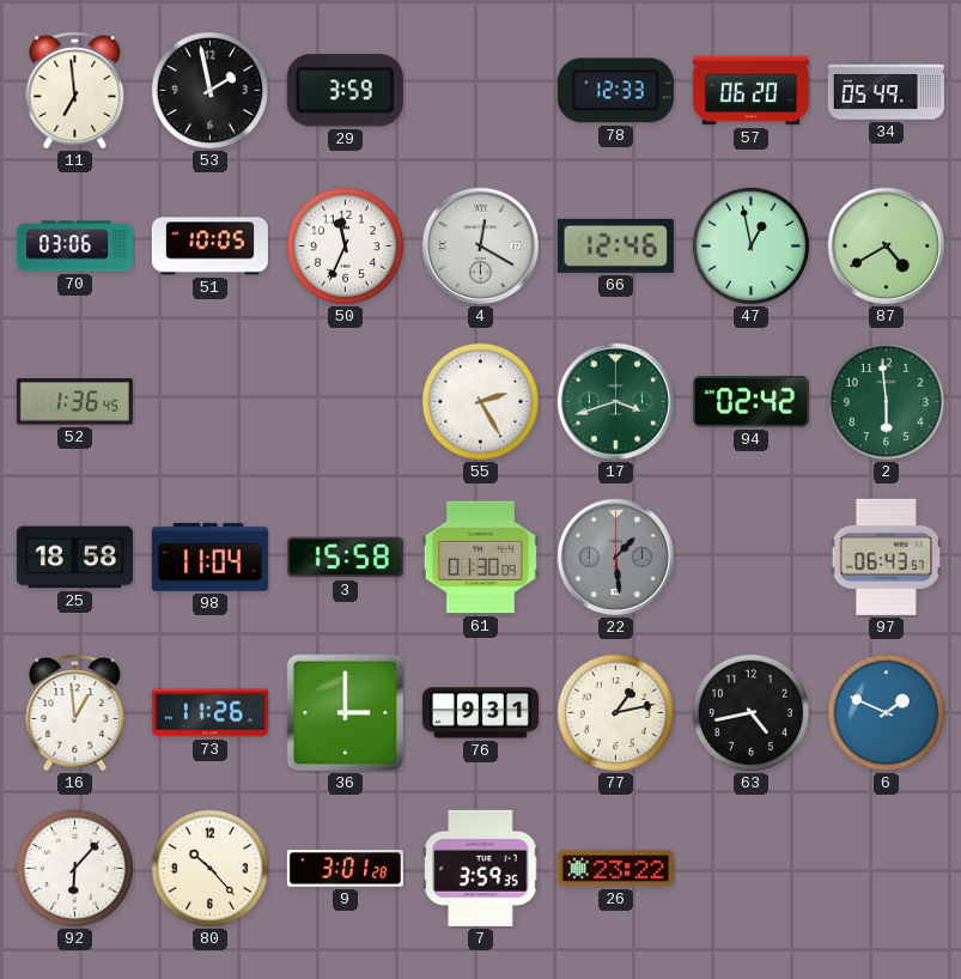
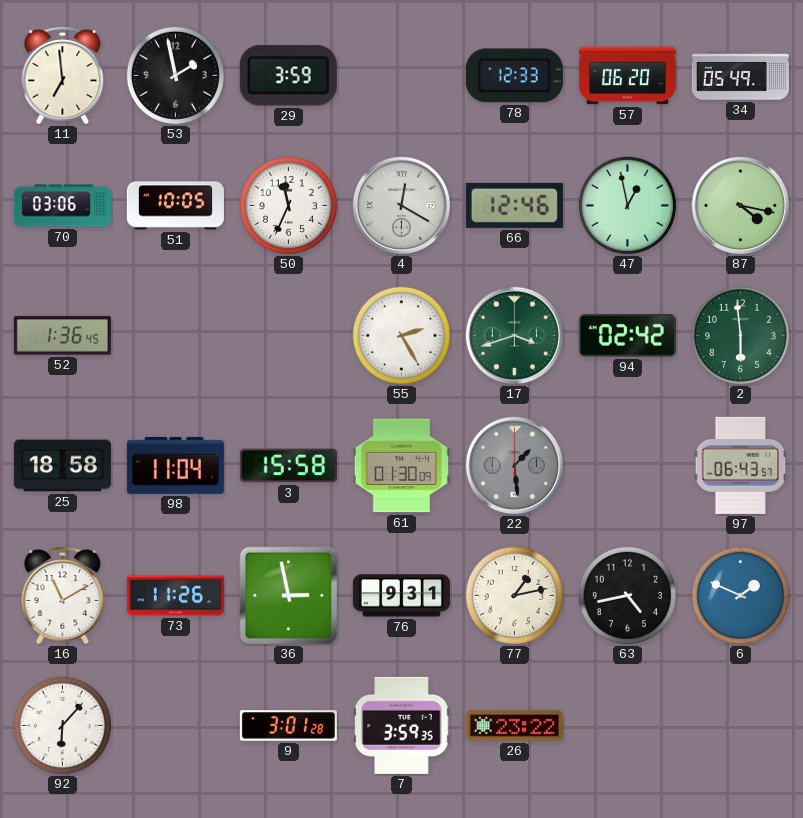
87: 4:40 -> 4:17 (741, 206)
16: 12:59 -> 11:10 (63, 596)
36: 3:00 -> 2:58 (289, 596)
80: 10:23 -> none (209, 868)
